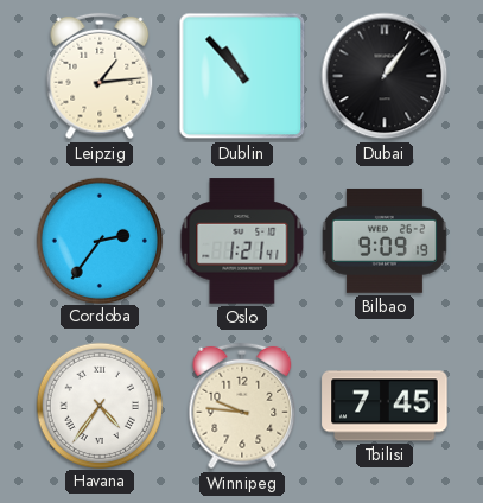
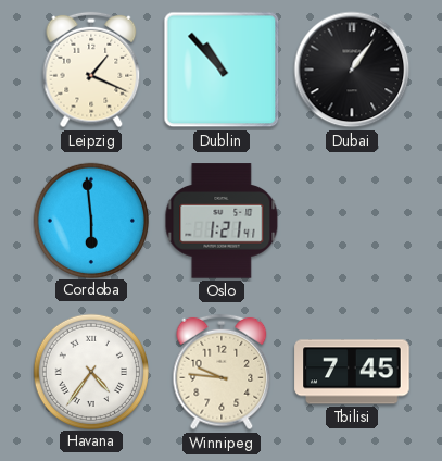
Leipzig: 1:14 -> 1:19 (91, 70)
Cordoba: 2:36 -> 5:59 (90, 220)
Bilbao: 9:09 -> none (385, 241)
